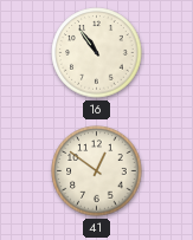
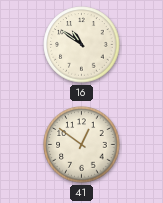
16: 10:54 -> 10:51 (82, 45)
